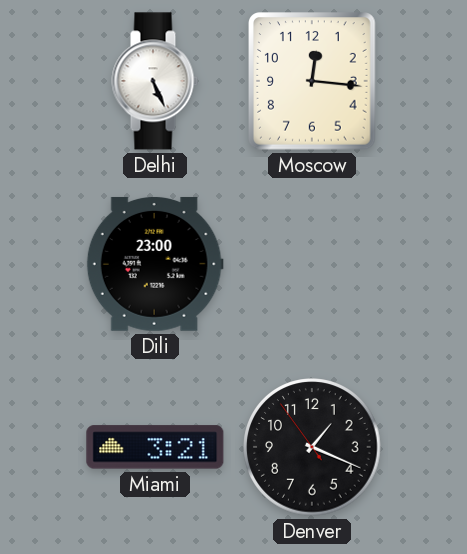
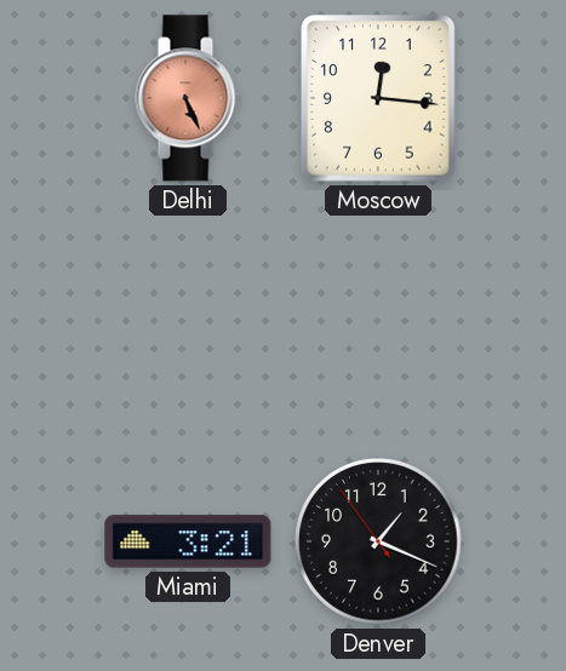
Delhi dial: white -> salmon (188, 98)
Dili: 23:00 -> none (155, 264)
